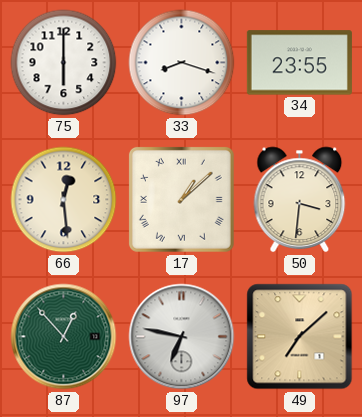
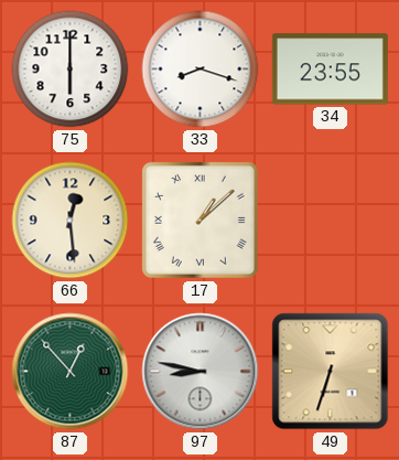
50: 3:31 -> none (300, 200)
97: 6:47 -> 8:47 (201, 372)
49: 7:08 -> 6:33 (331, 372)
